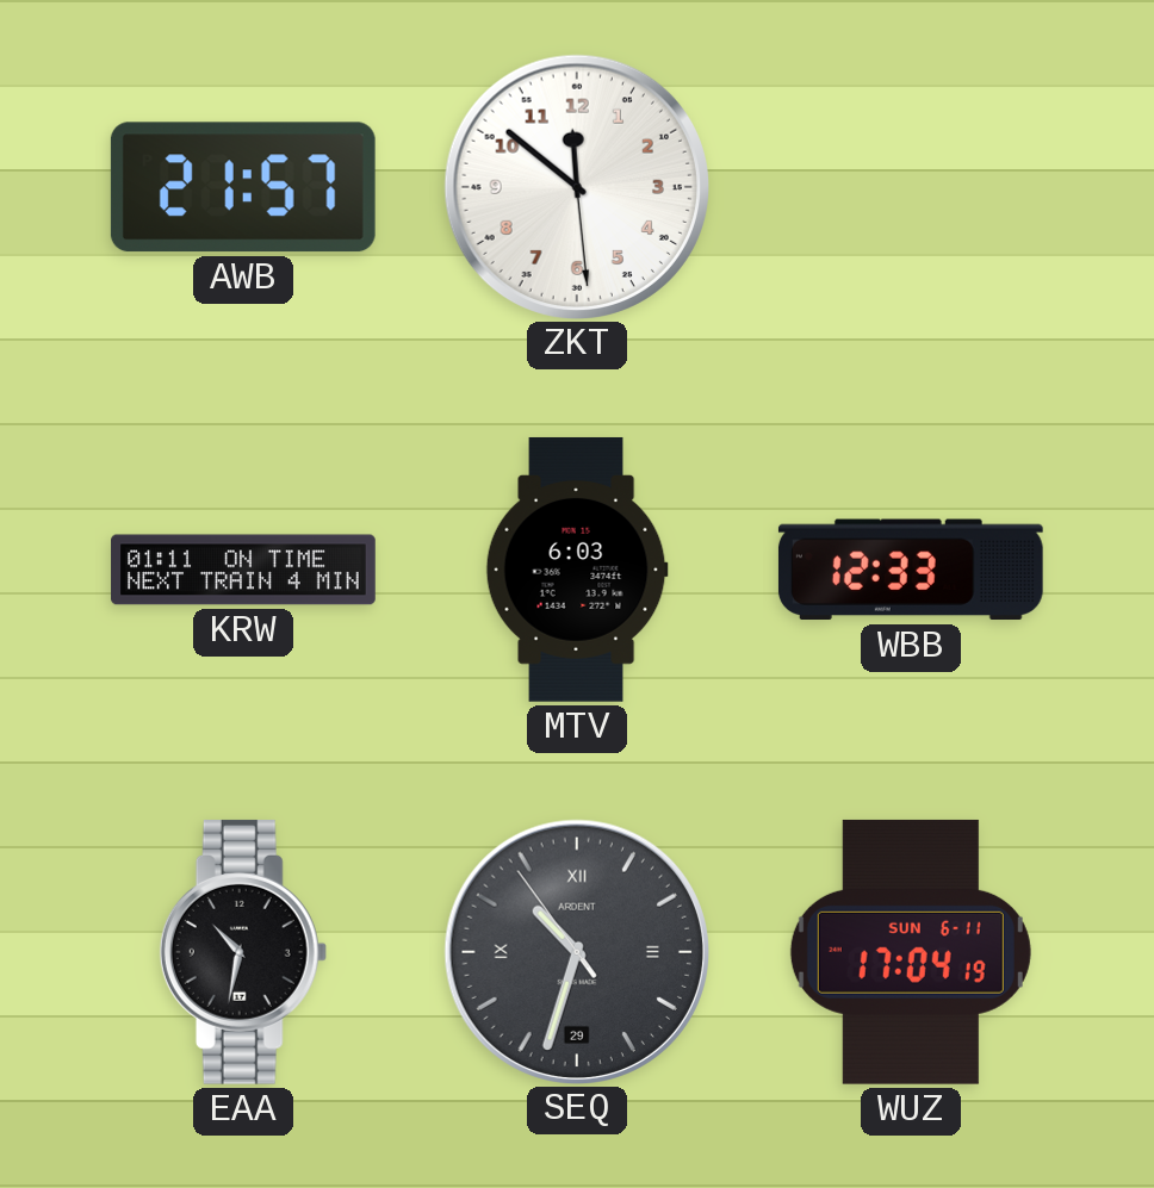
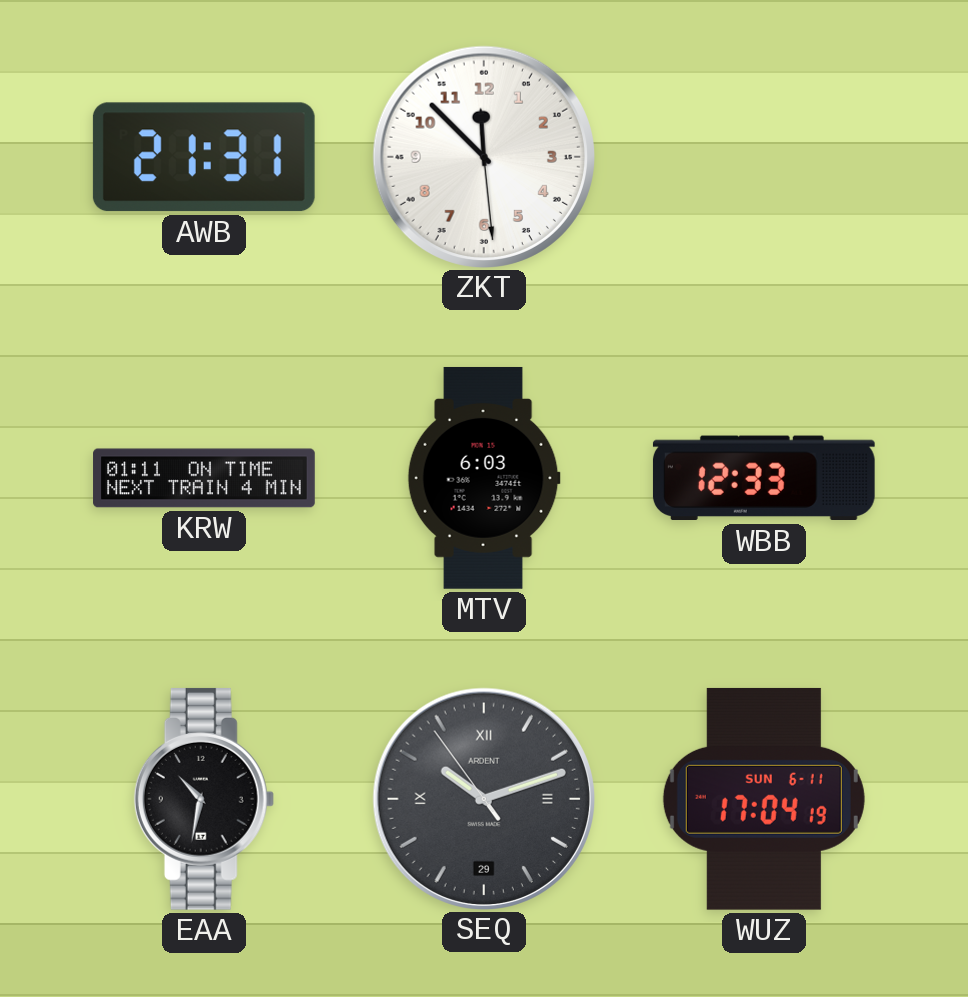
AWB: 21:57 -> 21:31 (204, 157)
ZKT: 11:51 -> 11:52 (483, 156)
SEQ: 10:32 -> 10:11 (483, 798)
